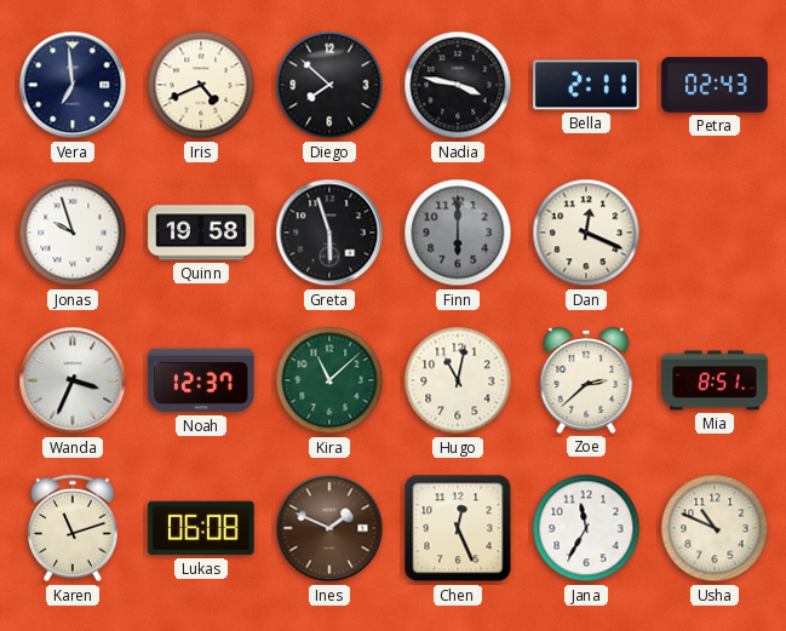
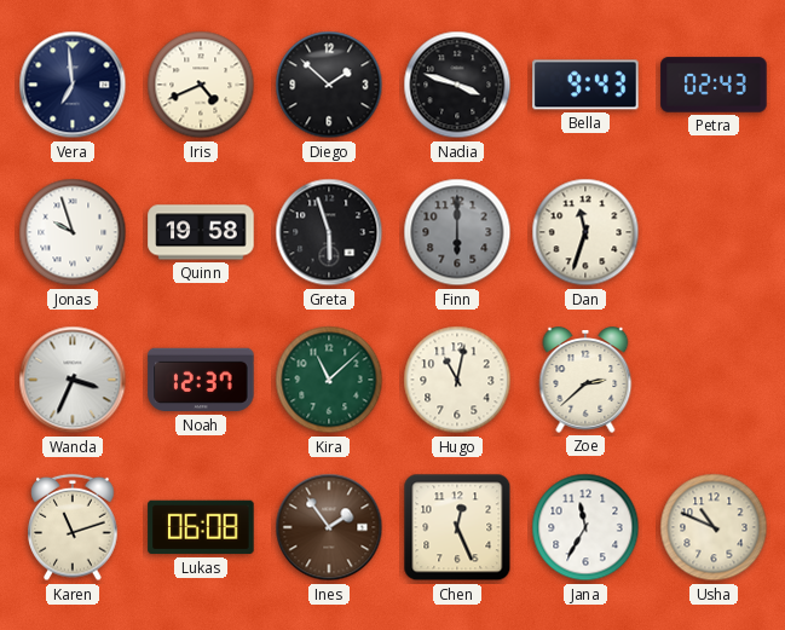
Diego: 7:52 -> 1:52 (329, 85)
Nadia: 3:47 -> 3:48 (457, 85)
Bella: 2:11 -> 9:43 (585, 85)
Dan: 12:19 -> 11:33 (585, 232)
Mia: 8:51 -> none (715, 380)
Ines: 1:49 -> 1:54 (329, 527)
